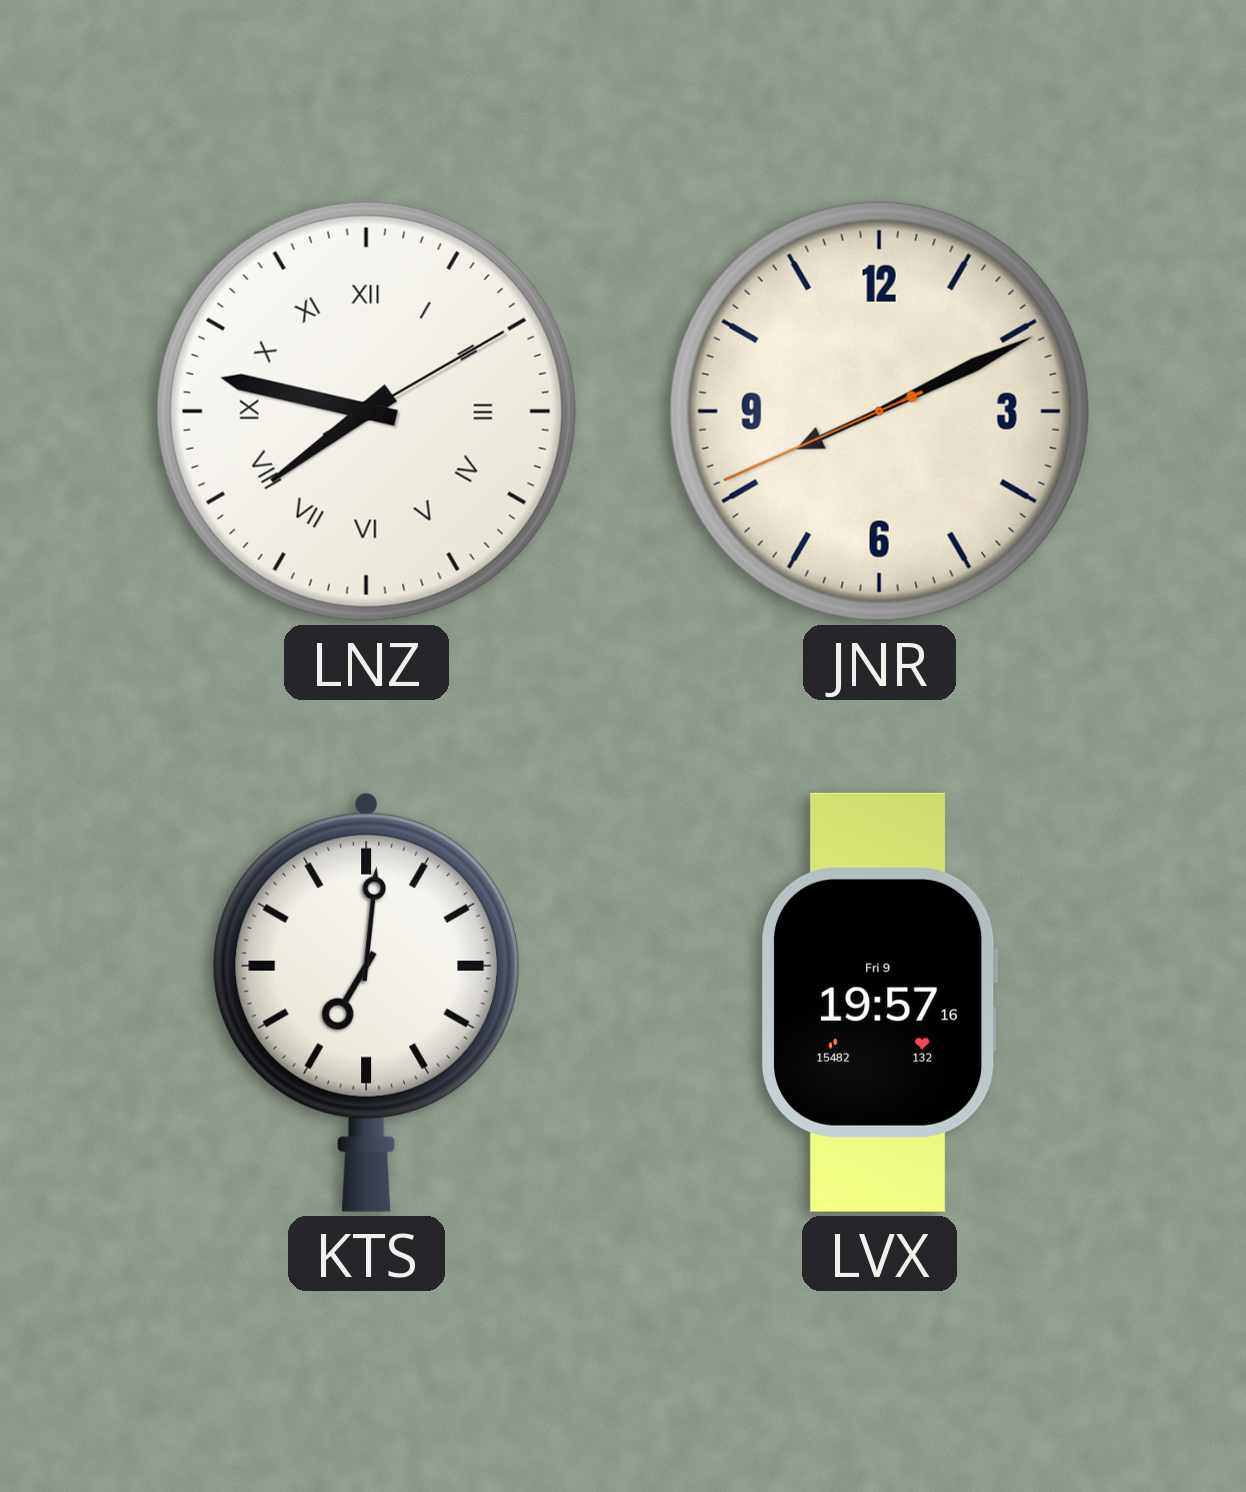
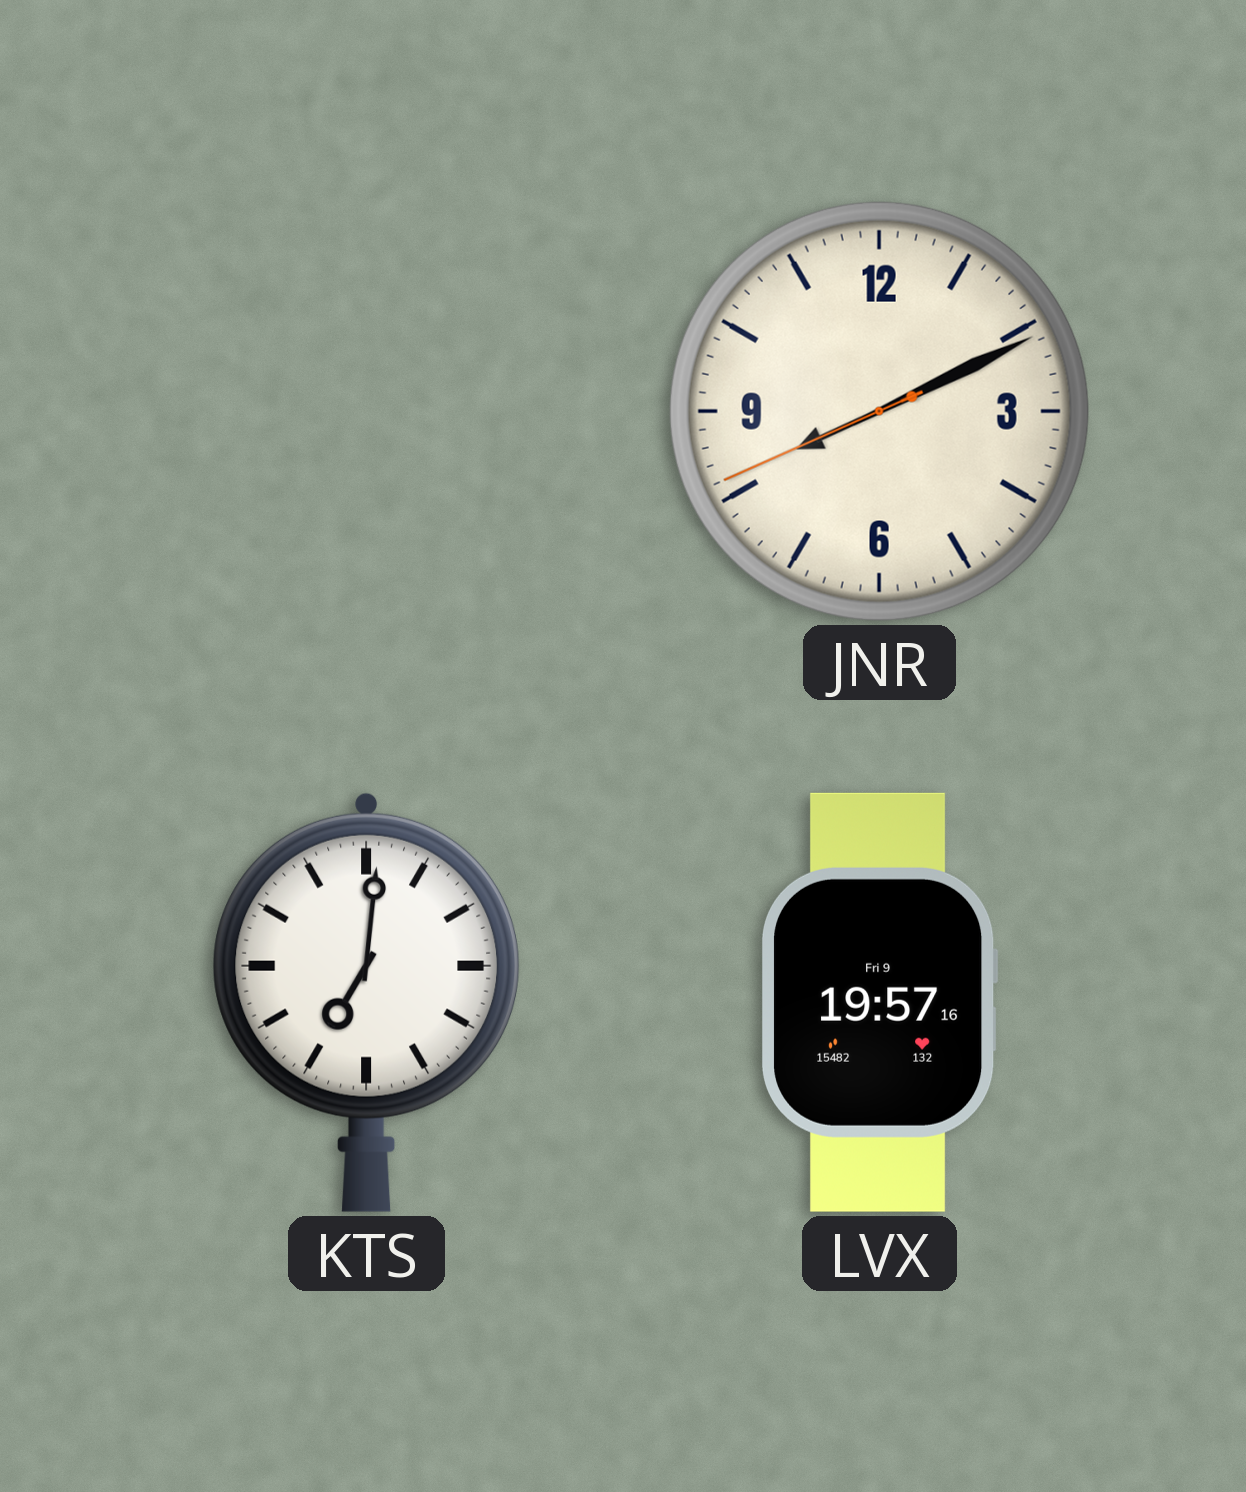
LNZ: 7:47 -> none (366, 411)
